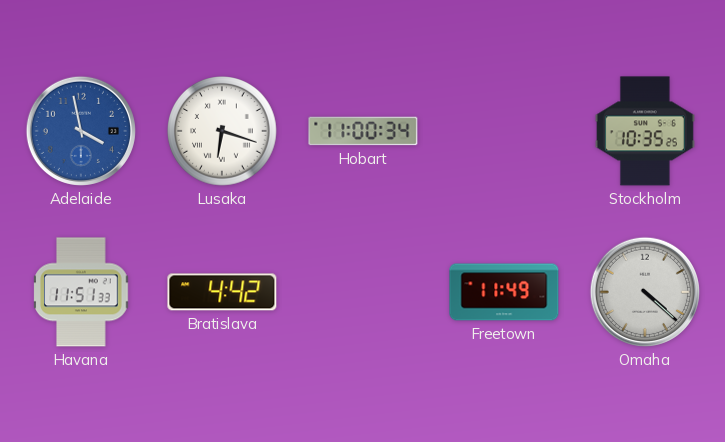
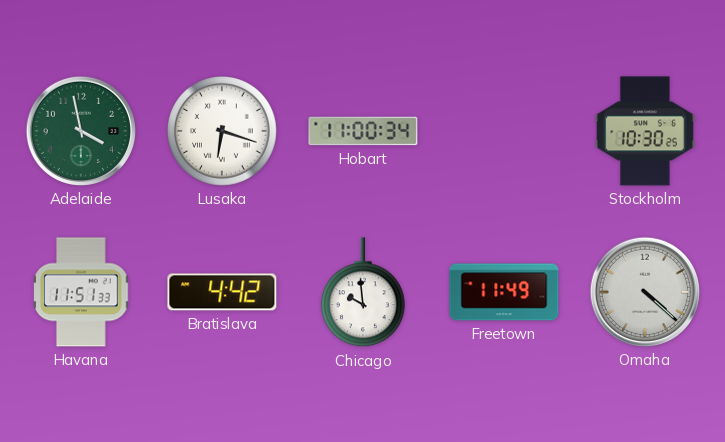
Adelaide dial: blue -> green (81, 131)
Stockholm: 10:35 -> 10:30 (645, 131)
Chicago: none -> 9:59 (363, 293)
